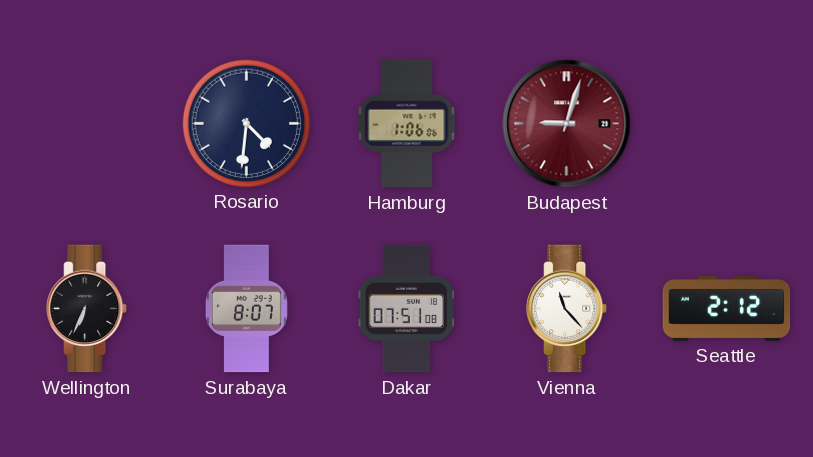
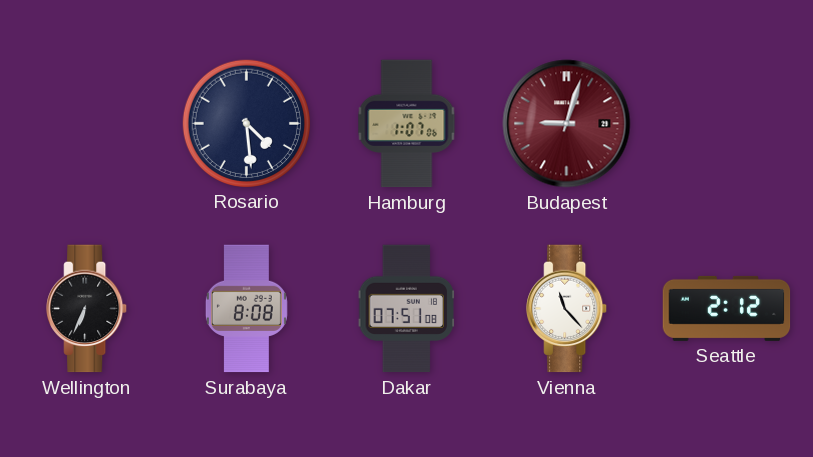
Rosario: 4:31 -> 4:29 (246, 123)
Hamburg: 1:06 -> 1:07 (407, 124)
Surabaya: 8:07 -> 8:08 (246, 309)
